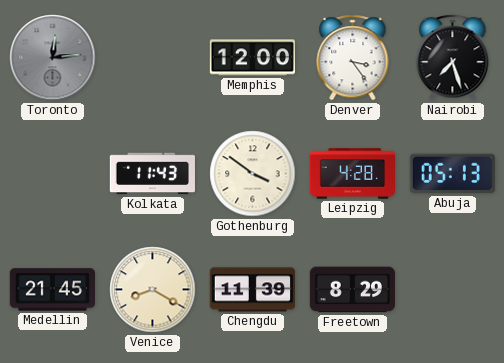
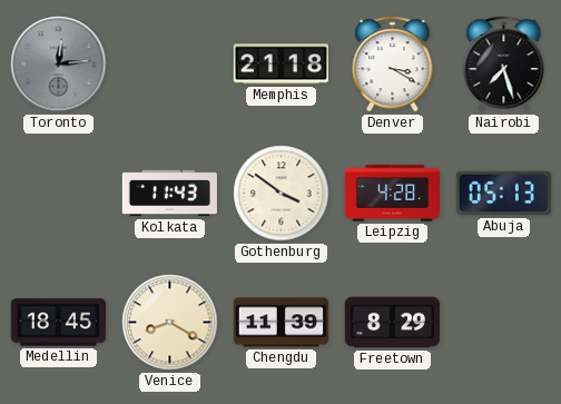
Memphis: 12:00 -> 21:18 (280, 65)
Denver: 3:24 -> 3:20 (393, 65)
Medellin: 21:45 -> 18:45 (58, 323)
